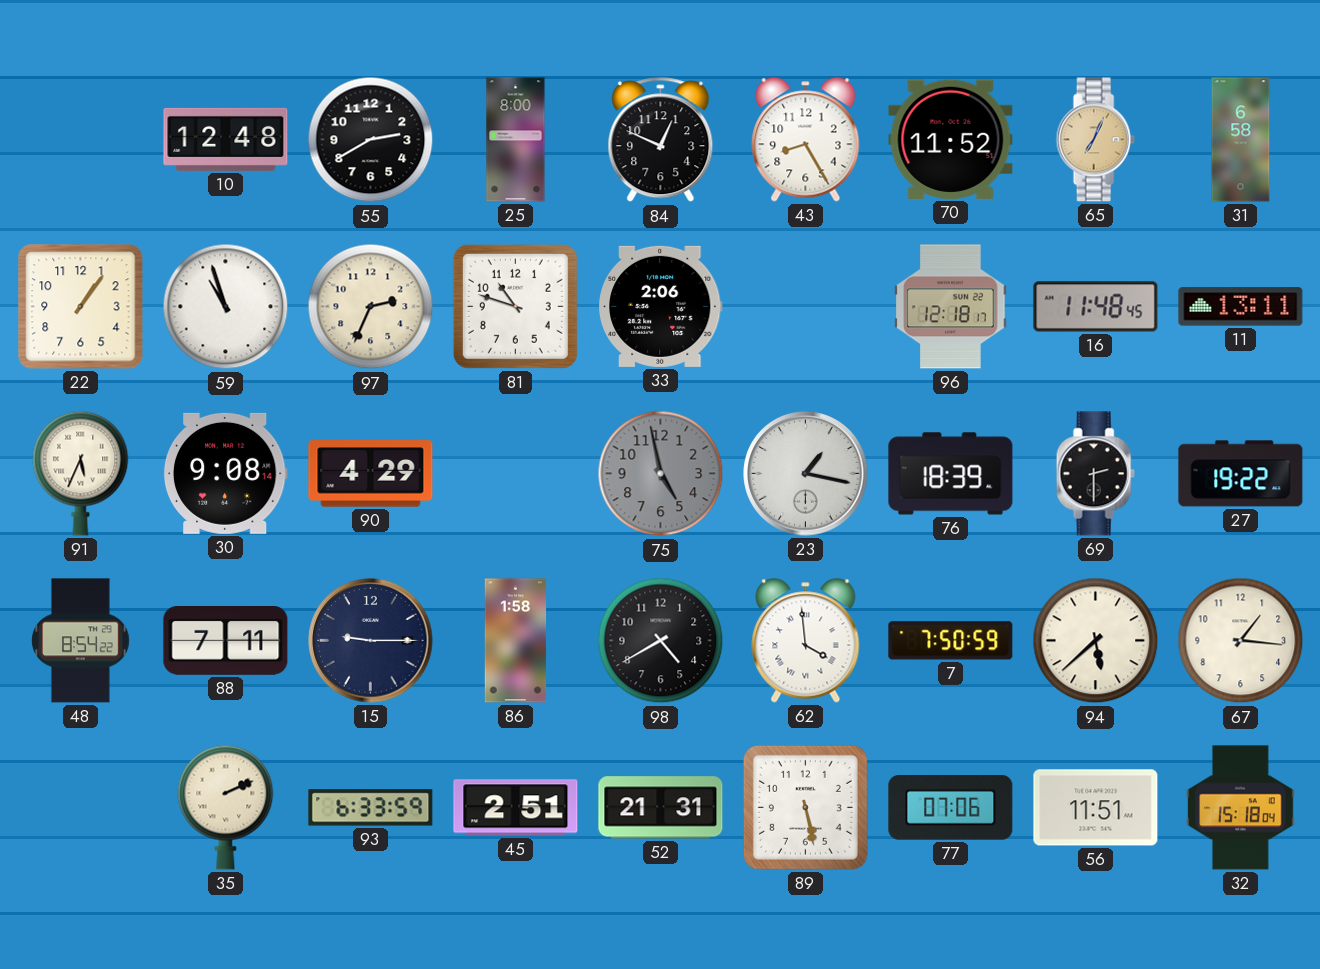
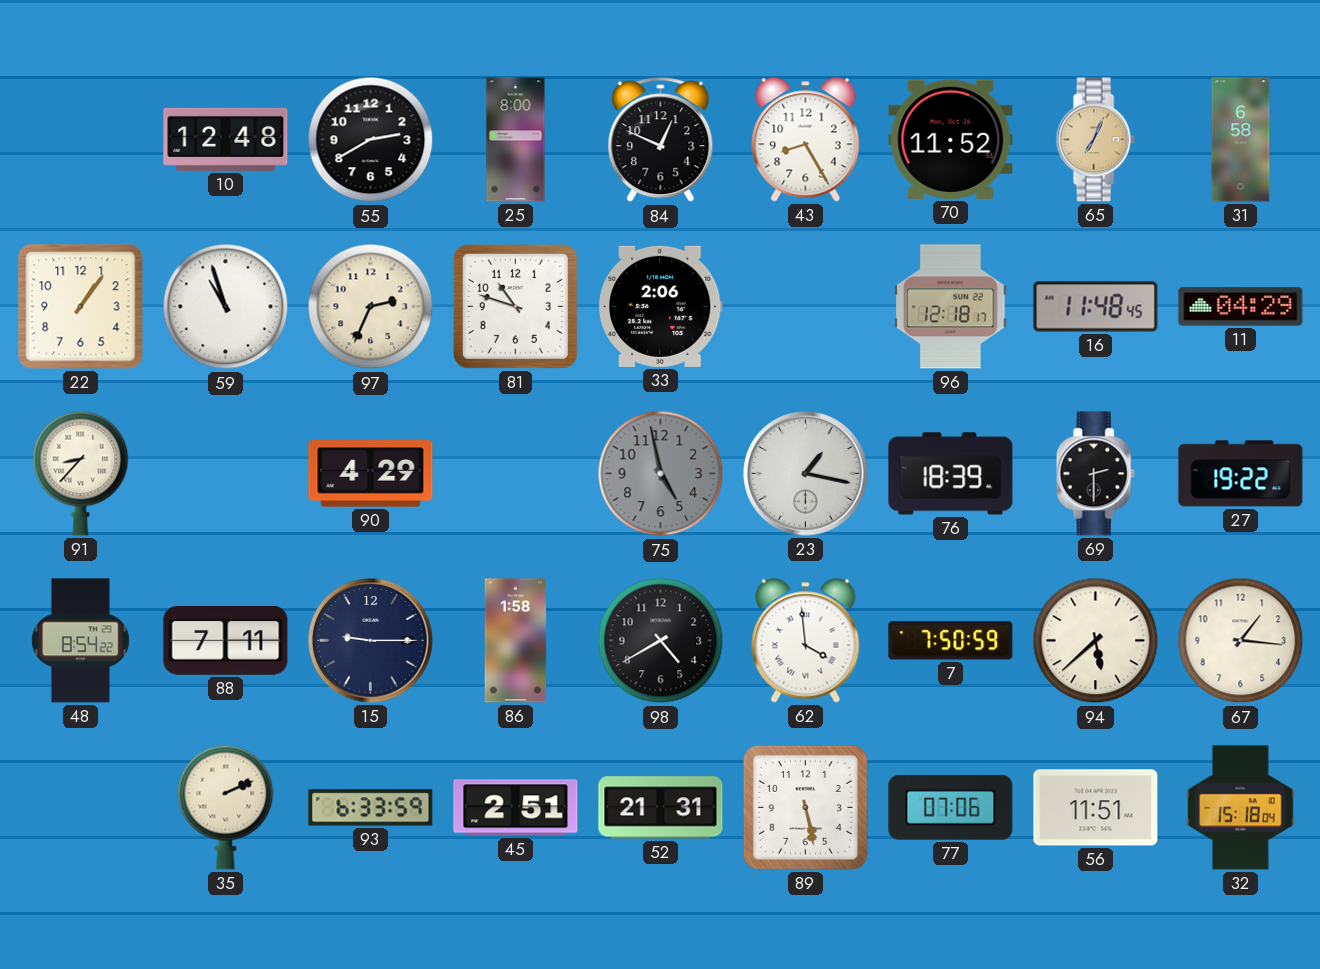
11: 13:11 -> 04:29 (1241, 307)
91: 5:34 -> 8:37 (81, 473)
30: 9:08 -> none (225, 473)
